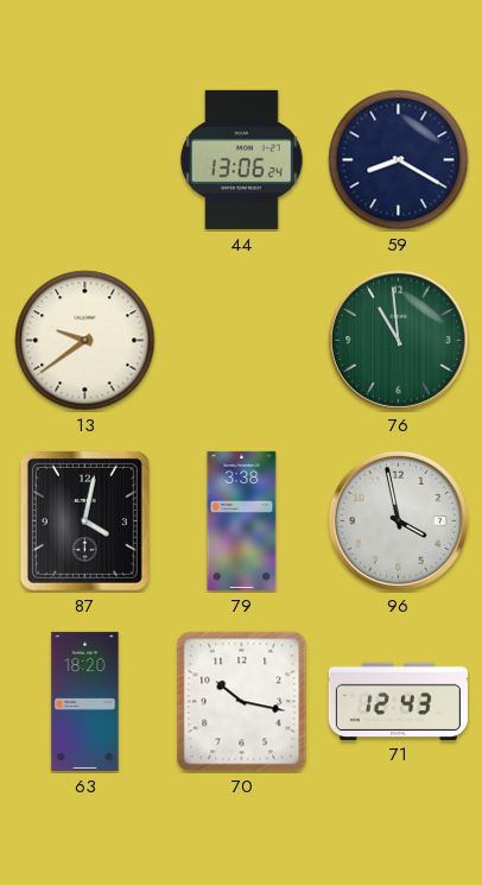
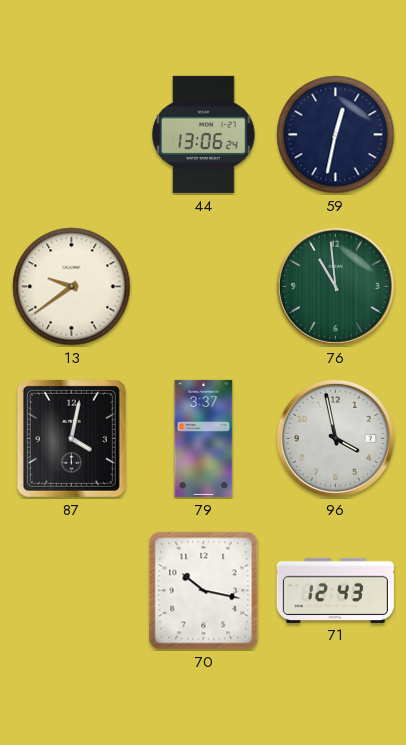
59: 8:20 -> 12:32 (336, 135)
79: 3:38 -> 3:37 (204, 438)
63: 18:20 -> none (85, 701)
